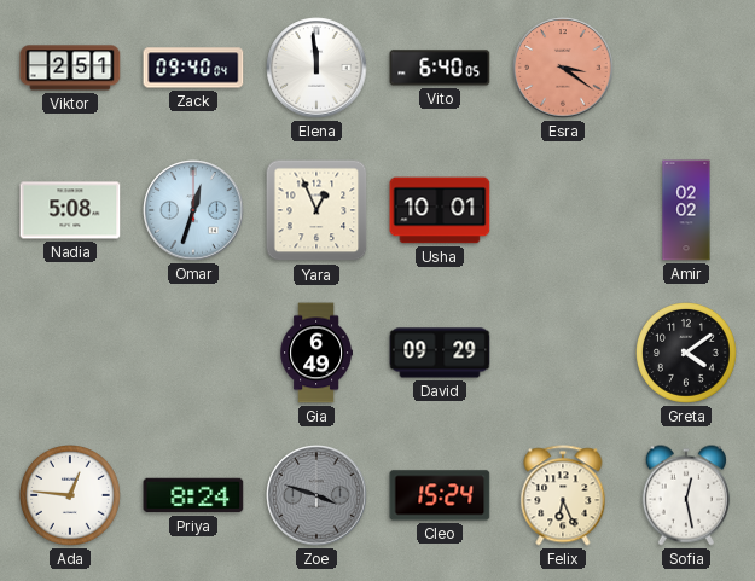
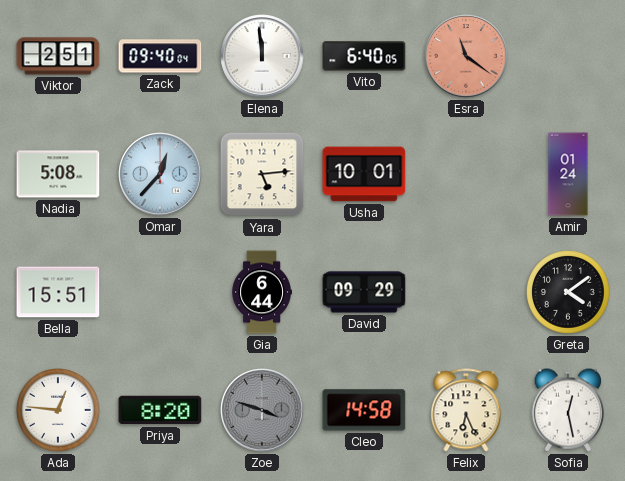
Esra: 3:21 -> 11:21 (466, 56)
Omar: 12:33 -> 12:37 (160, 174)
Yara: 12:56 -> 5:14 (262, 174)
Amir: 02:02 -> 01:24 (568, 174)
Bella: none -> 15:51 (58, 292)
Gia: 6:49 -> 6:44 (261, 292)
Priya: 8:24 -> 8:20 (160, 410)
Cleo: 15:24 -> 14:58 (364, 410)
